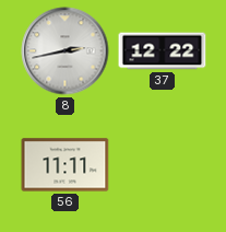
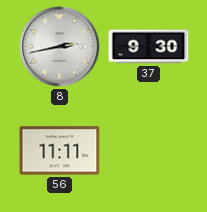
37: 12:22 -> 9:30 (149, 47)
